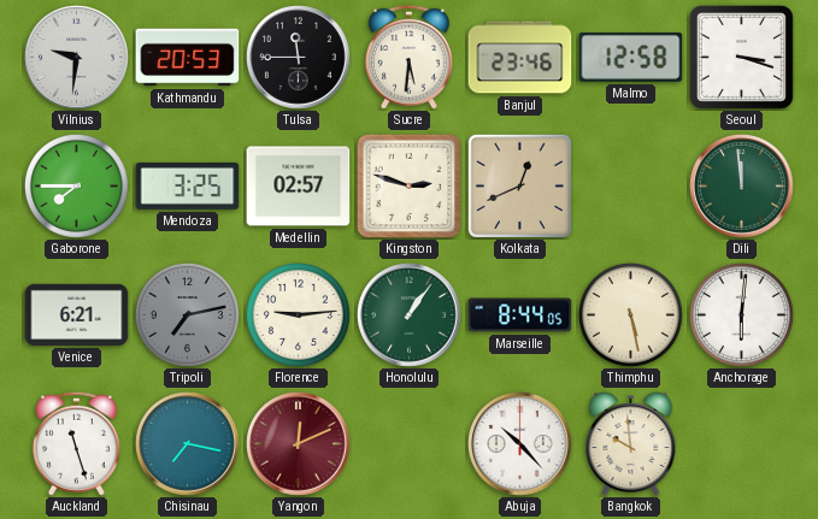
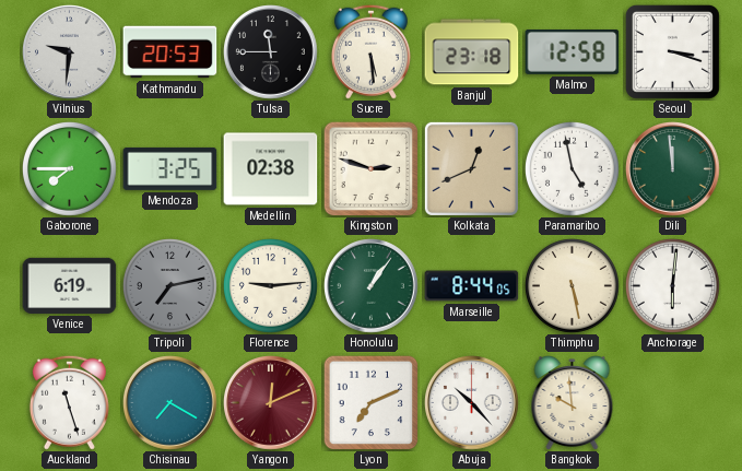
Sucre: 5:31 -> 5:29 (370, 51)
Banjul: 23:46 -> 23:18 (472, 52)
Medellin: 02:57 -> 02:38 (271, 169)
Paramaribo: none -> 4:58 (572, 168)
Venice: 6:21 -> 6:19 (70, 285)
Chisinau: 7:17 -> 7:20 (170, 403)
Lyon: none -> 7:11 (370, 402)
